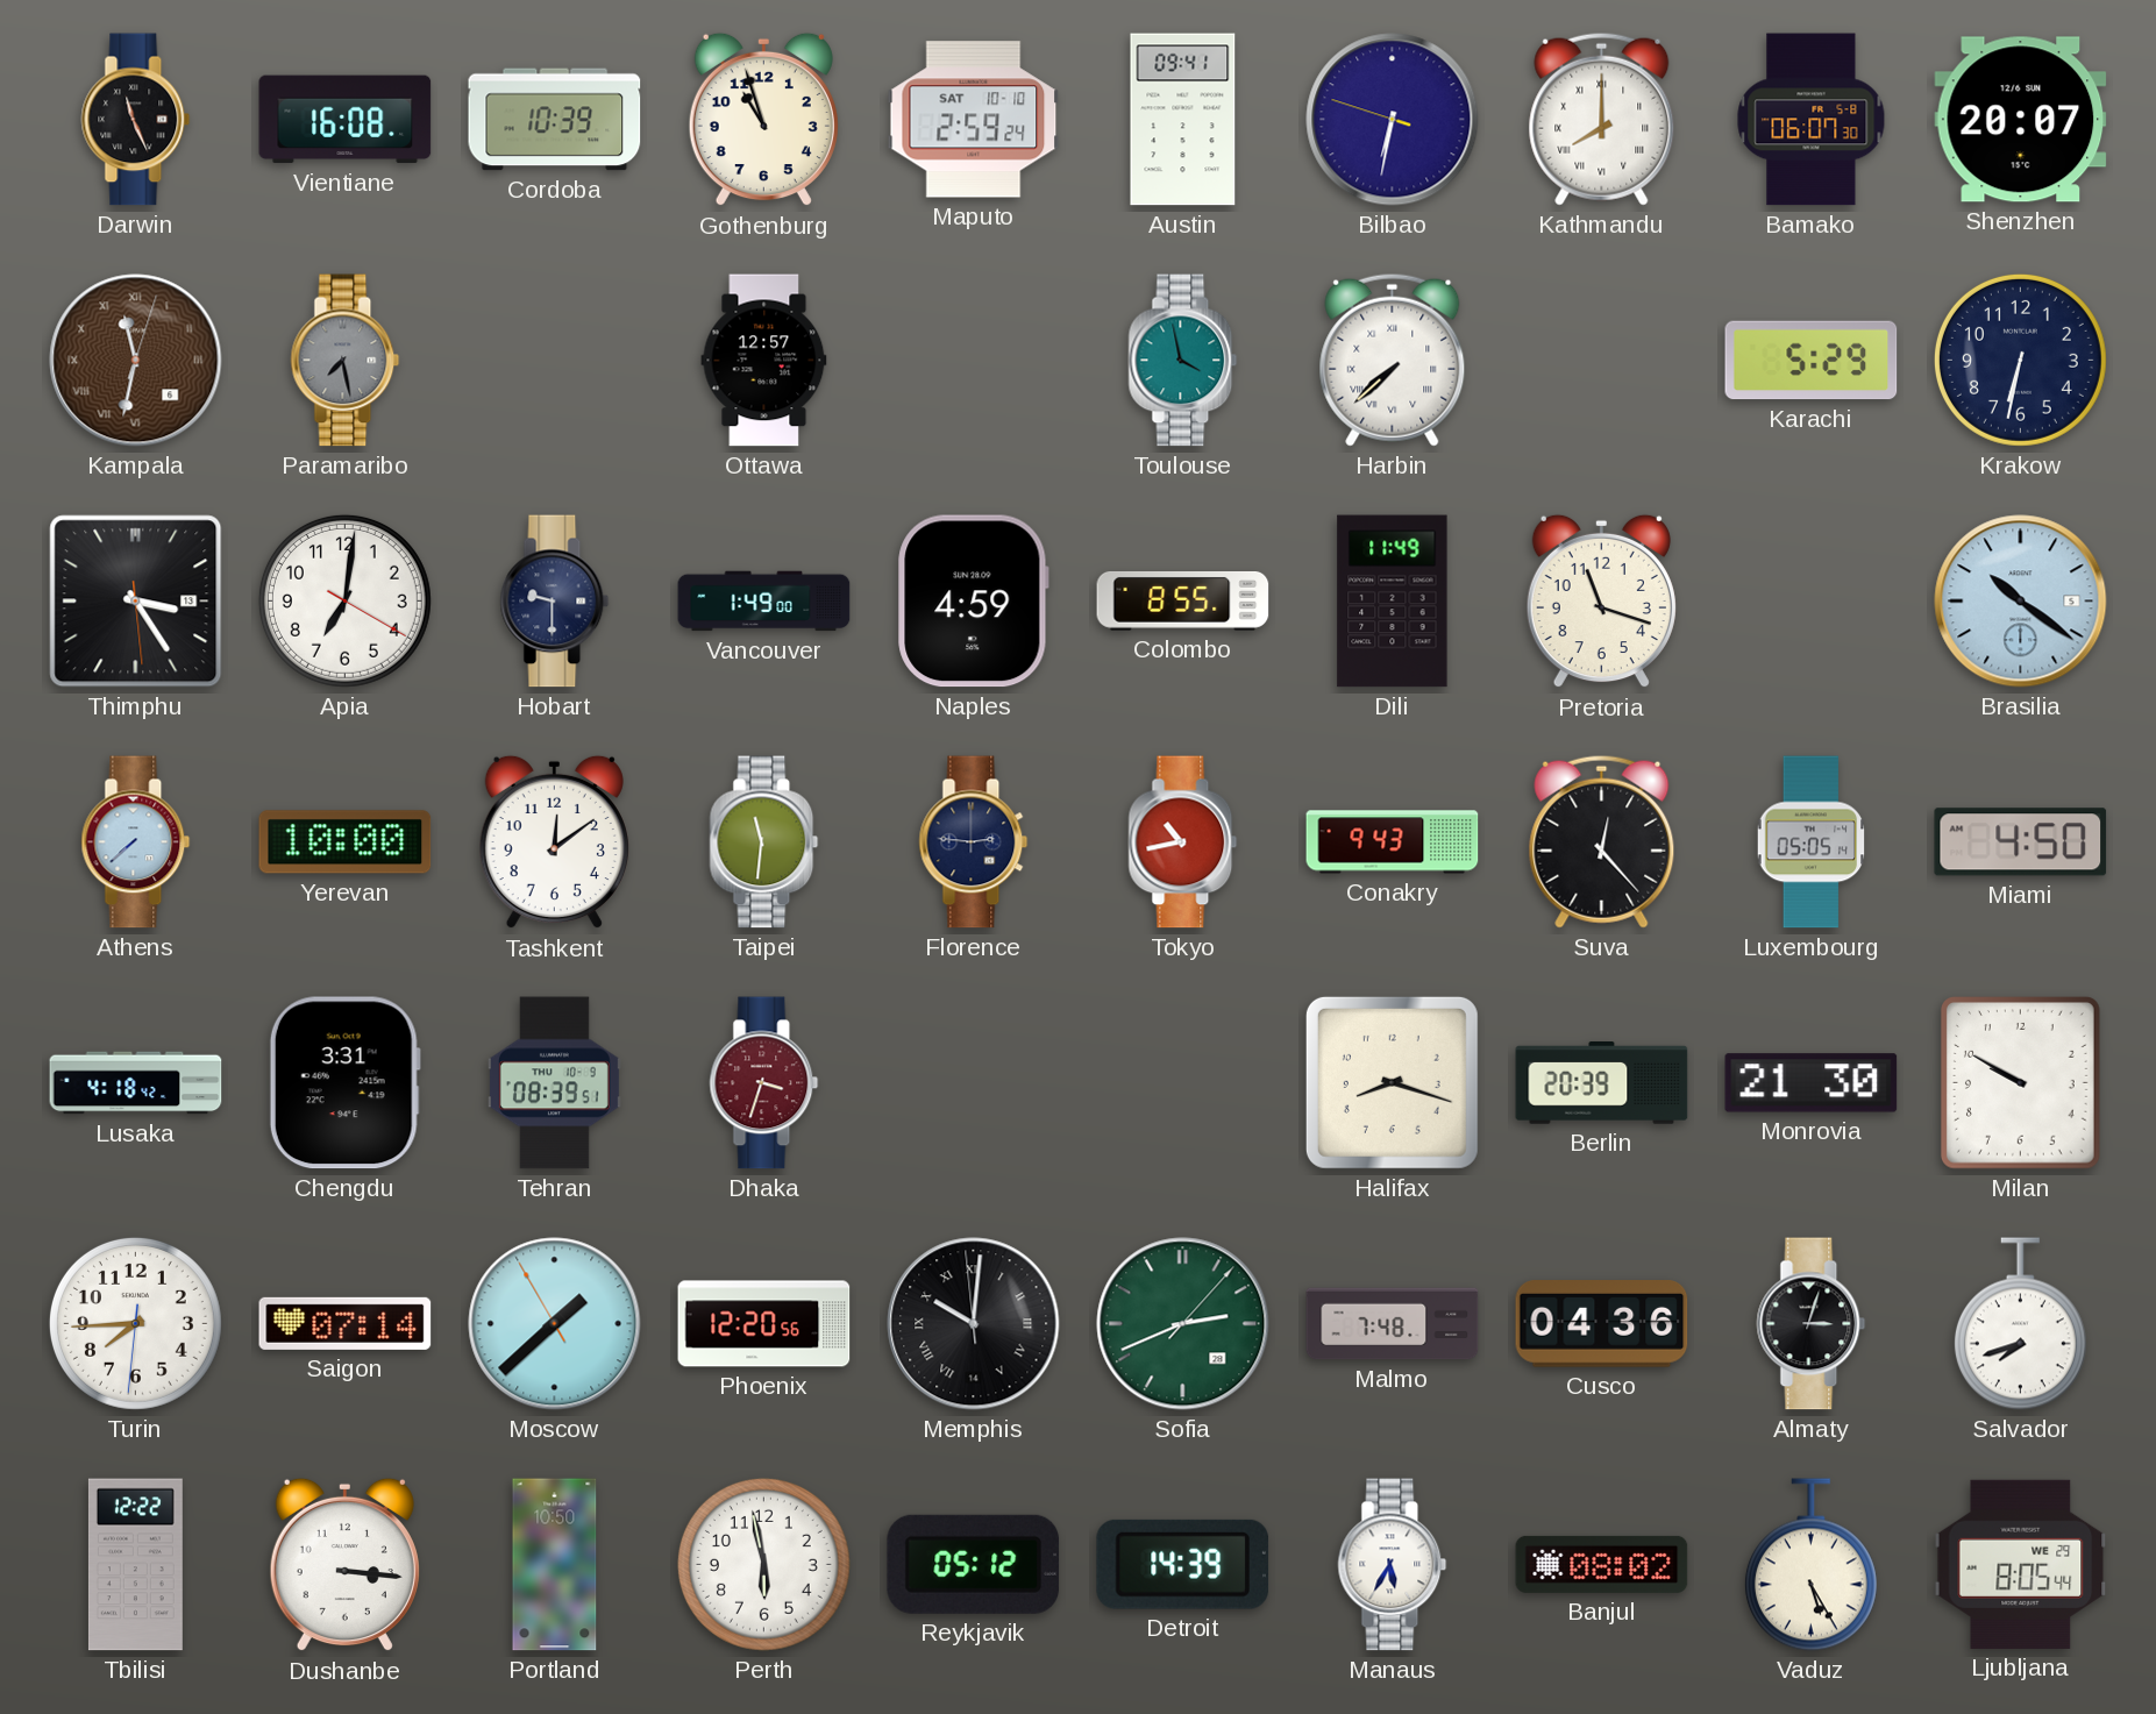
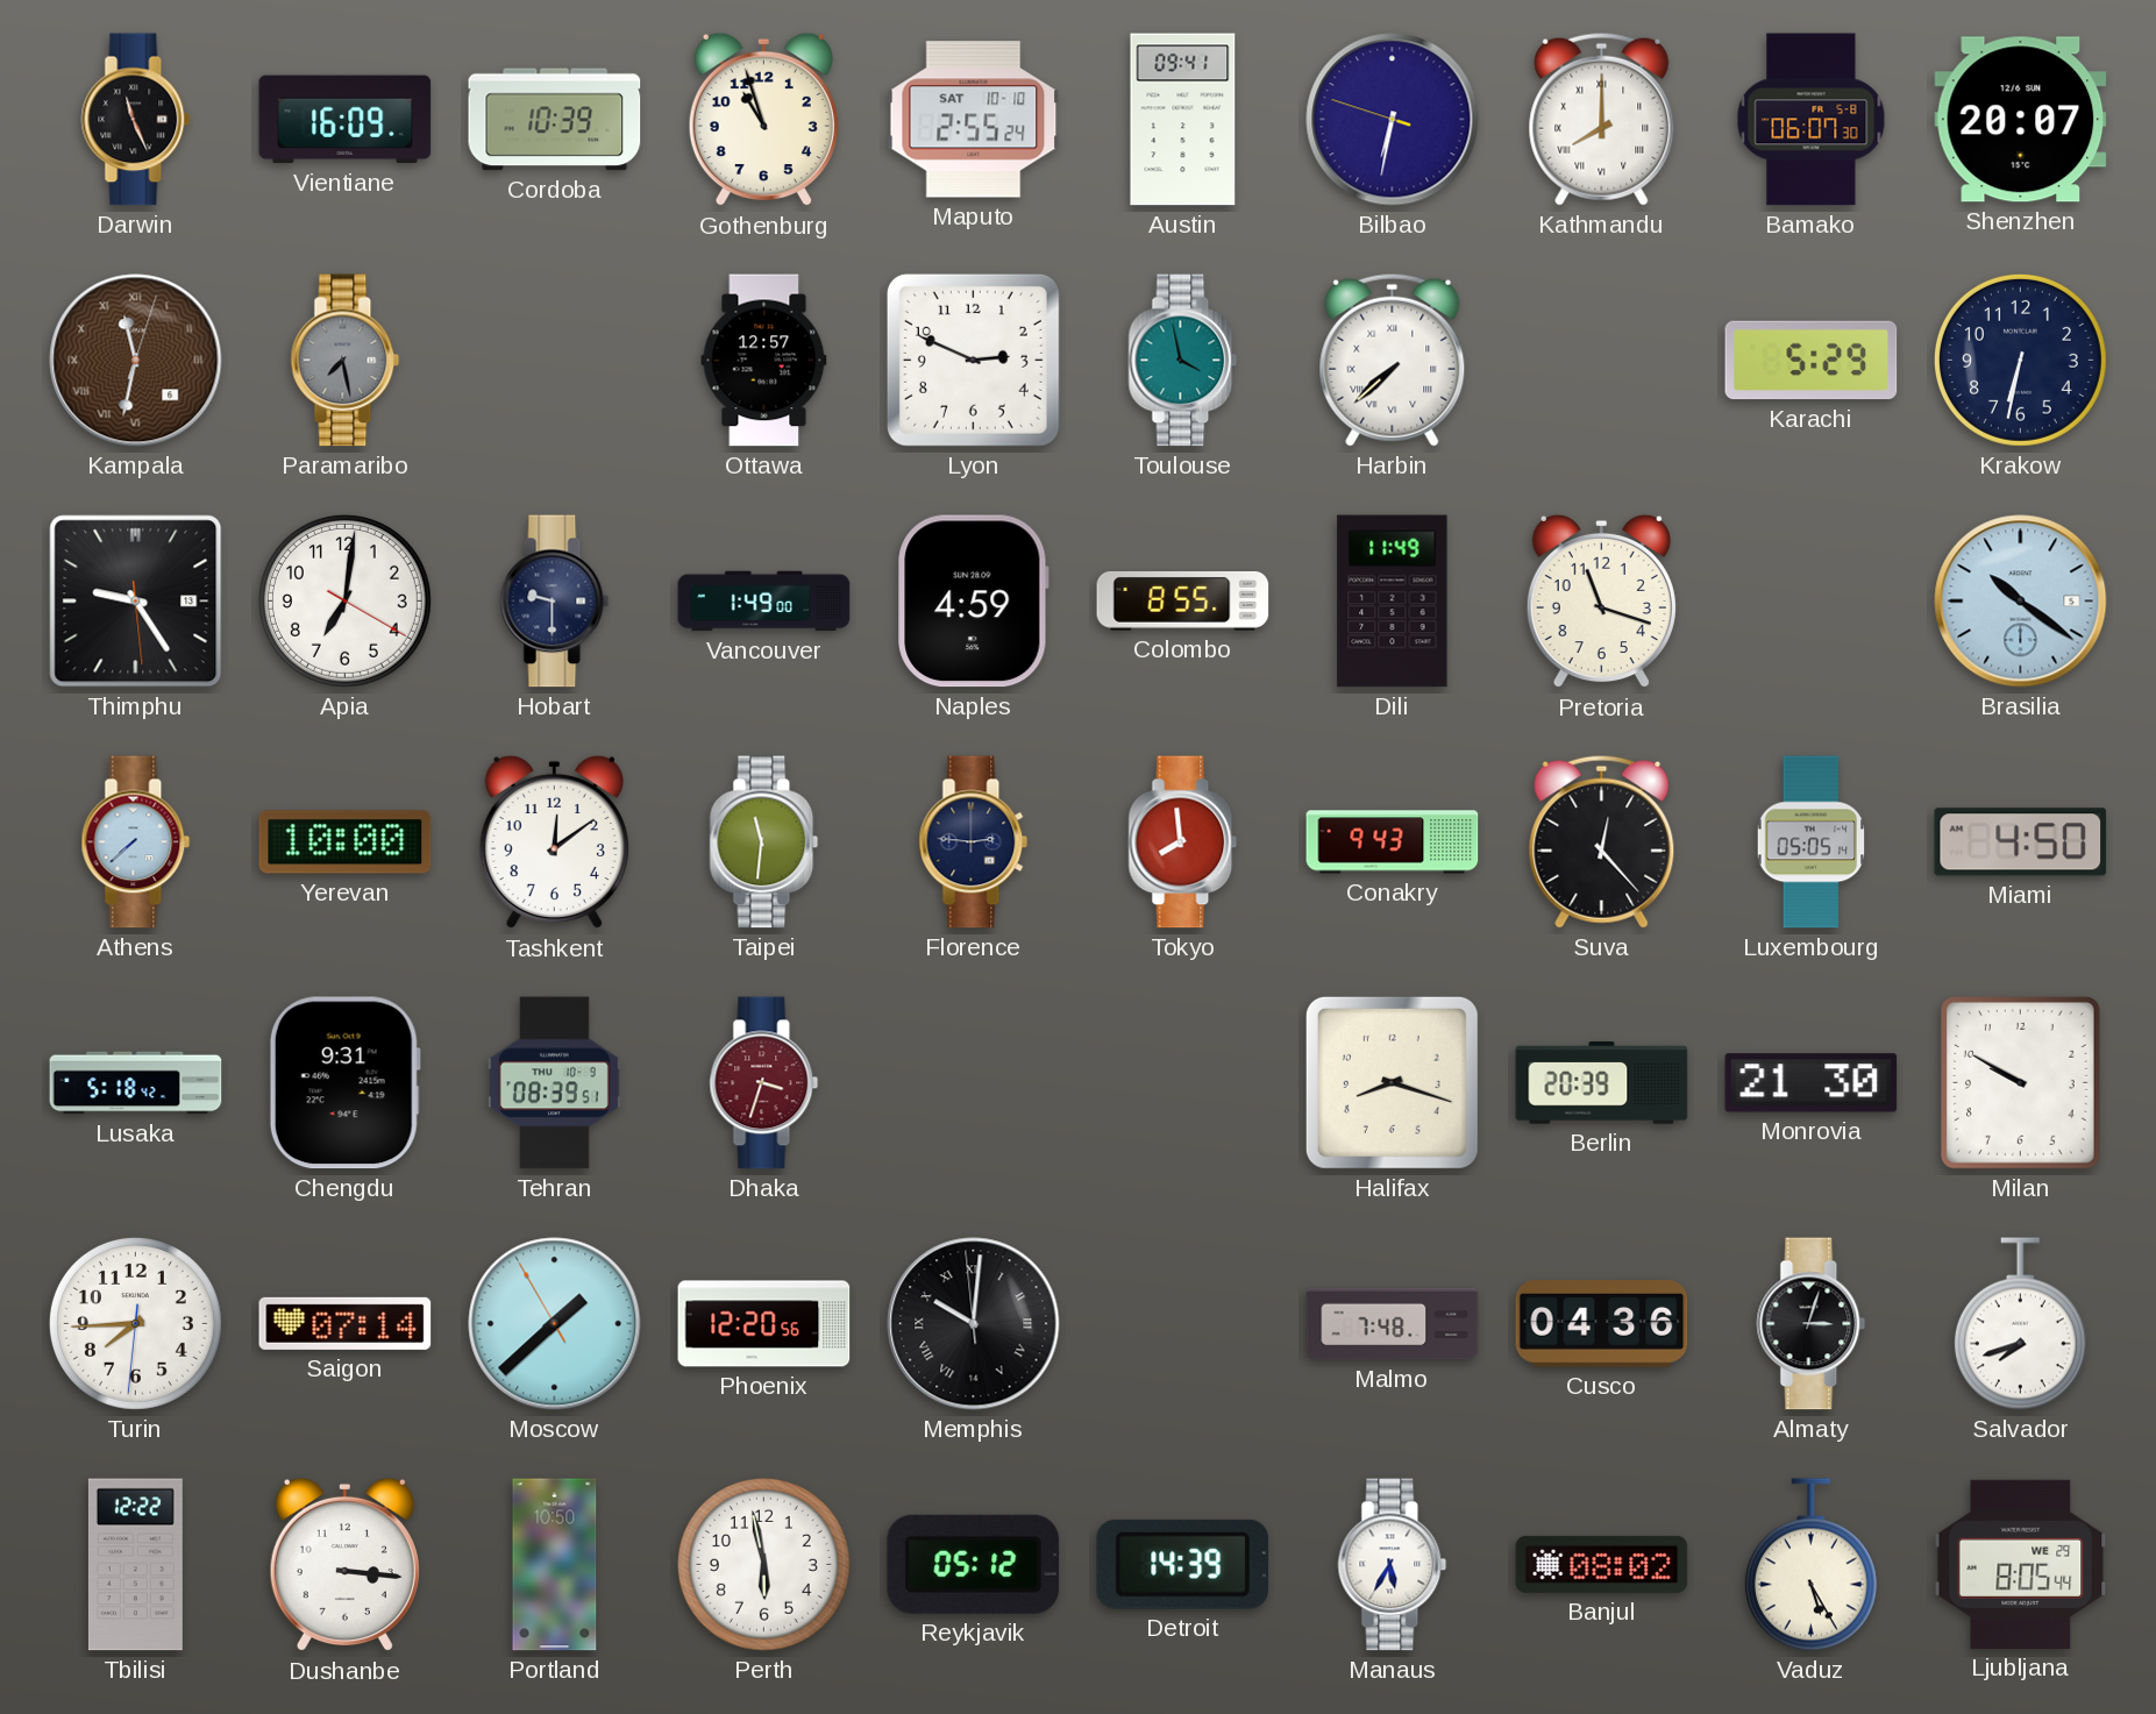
Vientiane: 16:08 -> 16:09 (346, 120)
Maputo: 2:59 -> 2:55 (974, 120)
Lyon: none -> 2:49 (973, 360)
Thimphu: 3:24 -> 9:24 (136, 602)
Tokyo: 10:43 -> 7:59 (1183, 842)
Lusaka: 4:18 -> 5:18 (136, 1083)
Chengdu: 3:31 -> 9:31 (344, 1083)
Sofia: 2:41 -> none (1183, 1324)
